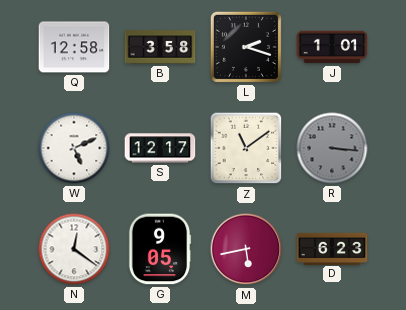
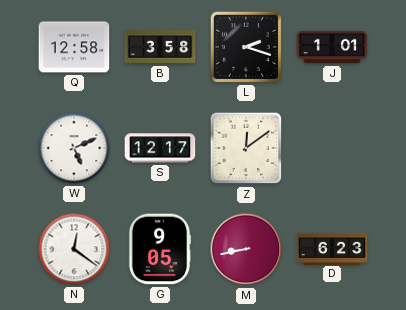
Z: 11:09 -> 12:09 (246, 148)
R: 3:16 -> none (332, 148)
M: 5:43 -> 8:43 (246, 249)
